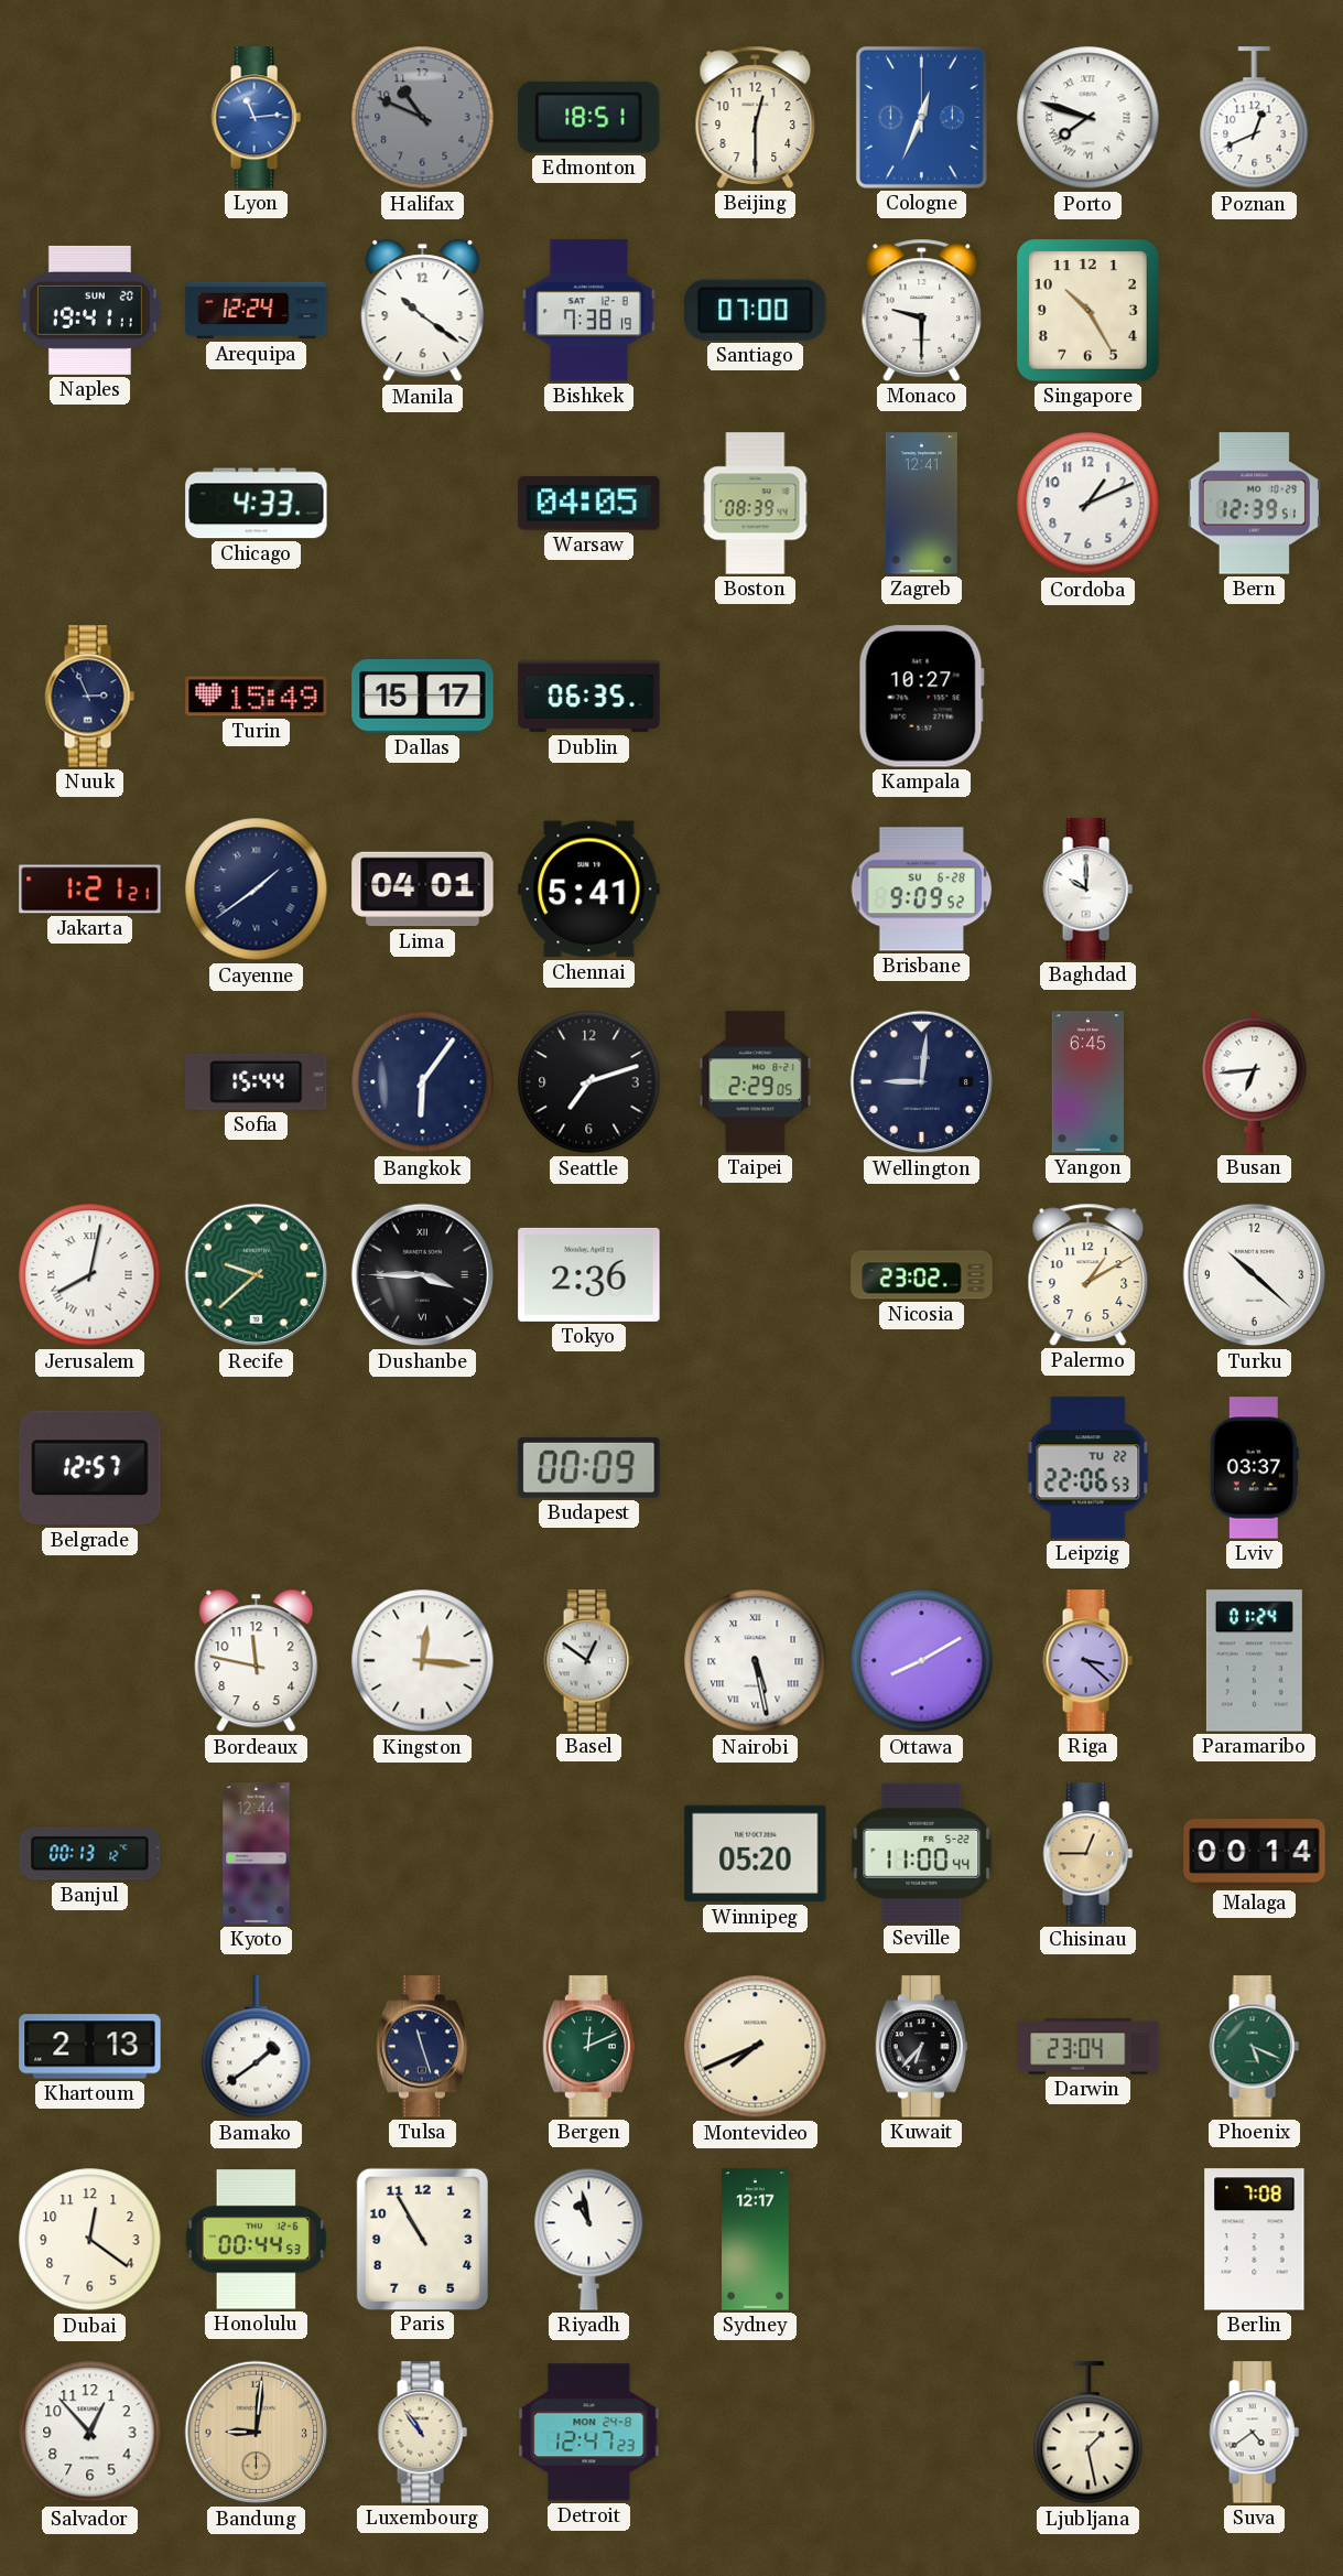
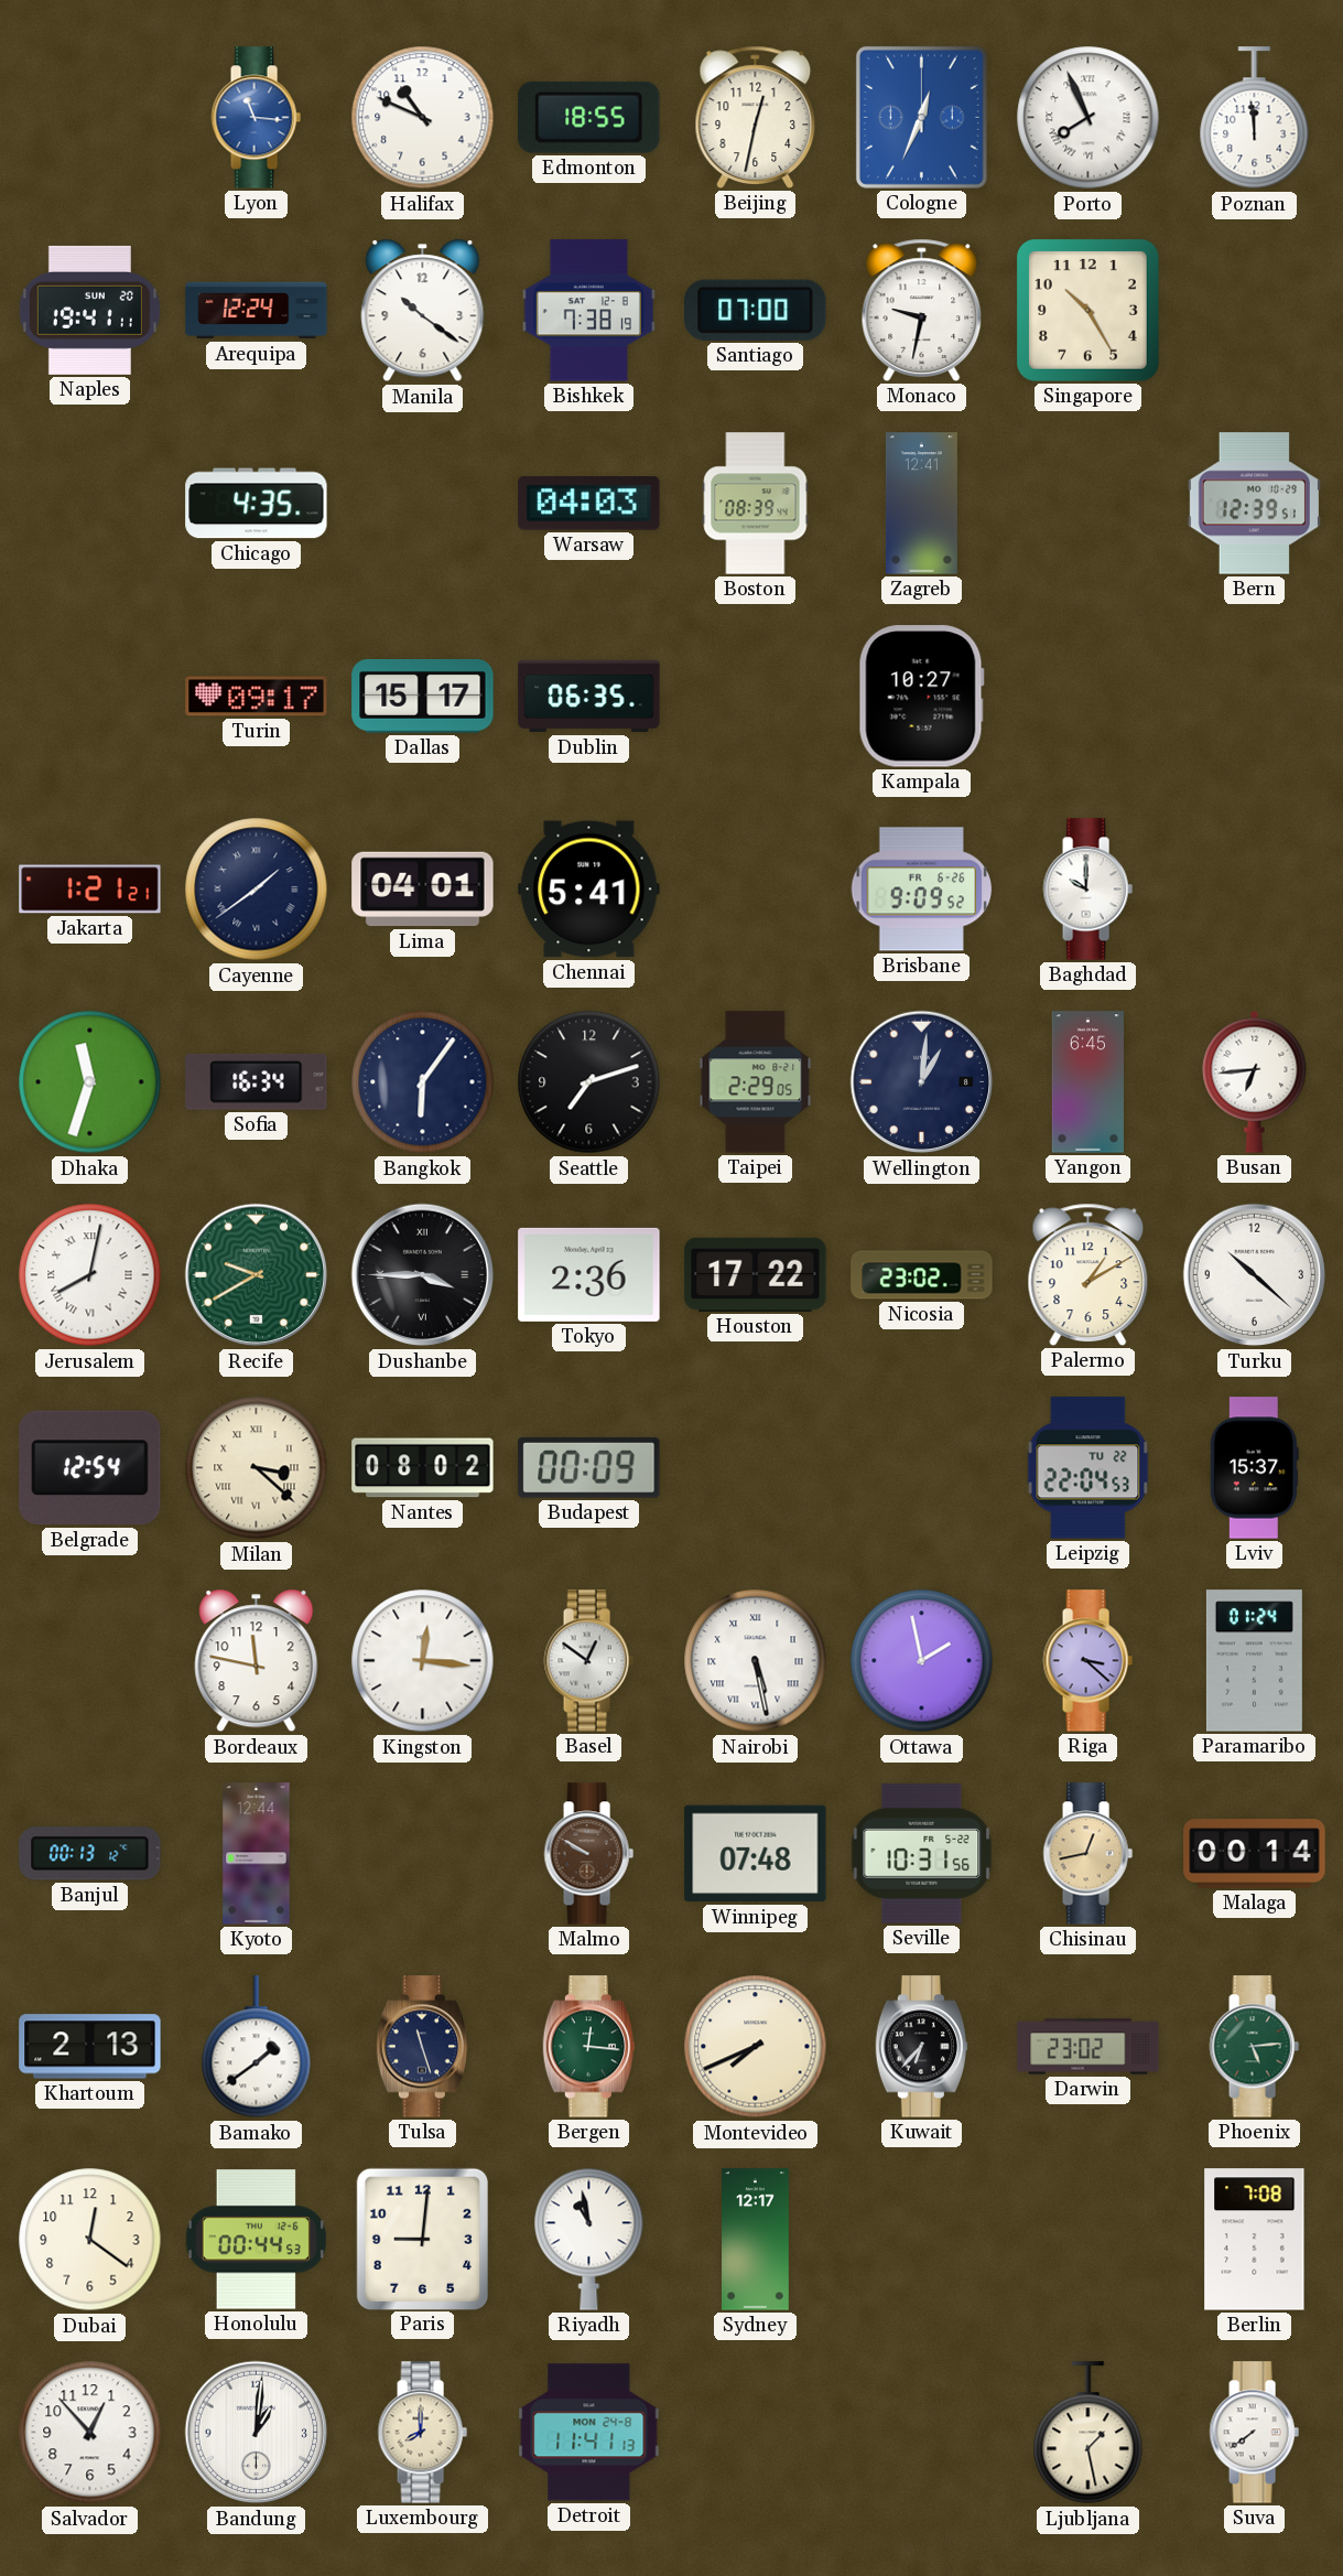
Lyon: 11:14 -> 11:16 (256, 118)
Halifax dial: grey -> white (423, 118)
Edmonton: 18:51 -> 18:55 (589, 117)
Beijing: 12:30 -> 12:32 (756, 117)
Porto: 7:48 -> 7:56 (1089, 118)
Poznan: 12:41 -> 11:59 (1255, 118)
Monaco: 9:30 -> 9:32 (922, 310)
Chicago: 4:33 -> 4:35 (257, 504)
Warsaw: 04:05 -> 04:03 (589, 504)
Cordoba: 1:11 -> none (1089, 504)
Nuuk: 2:56 -> none (89, 697)
Turin: 15:49 -> 09:17 (257, 697)
Brisbane date: SU 6-28 -> FR 6-26 (922, 890)
Dhaka: none -> 11:33 (90, 1082)
Sofia: 15:44 -> 16:34 (257, 1081)
Wellington: 9:01 -> 1:01 (922, 1082)
Recife: 9:38 -> 9:40 (257, 1275)
Houston: none -> 17:22 (756, 1274)
Belgrade: 12:57 -> 12:54 (90, 1468)
Milan: none -> 3:22 (257, 1468)
Nantes: none -> 08:02 (423, 1468)
Leipzig: 22:06 -> 22:04 (1089, 1468)
Lviv: 03:37 -> 15:37 (1254, 1468)
Ottawa: 8:10 -> 1:58 (922, 1661)
Malmo: none -> 9:50 (588, 1854)
Winnipeg: 05:20 -> 07:48 (756, 1854)
Seville: 11:00 -> 10:31 (922, 1853)
Chisinau: 12:45 -> 12:43 (1087, 1854)
Bergen: 12:11 -> 12:16 (589, 2047)
Darwin: 23:04 -> 23:02 (1089, 2047)
Phoenix: 5:19 -> 5:14 (1254, 2047)
Paris: 10:55 -> 9:01 (422, 2239)
Bandung: 9:01 -> 1:01 (257, 2433)
Bandung dial: champagne -> white (257, 2433)
Luxembourg: 10:54 -> 8:00 (422, 2433)
Detroit: 12:47 -> 11:41 (589, 2433)
Suva: 4:39 -> 7:39 (1254, 2433)
